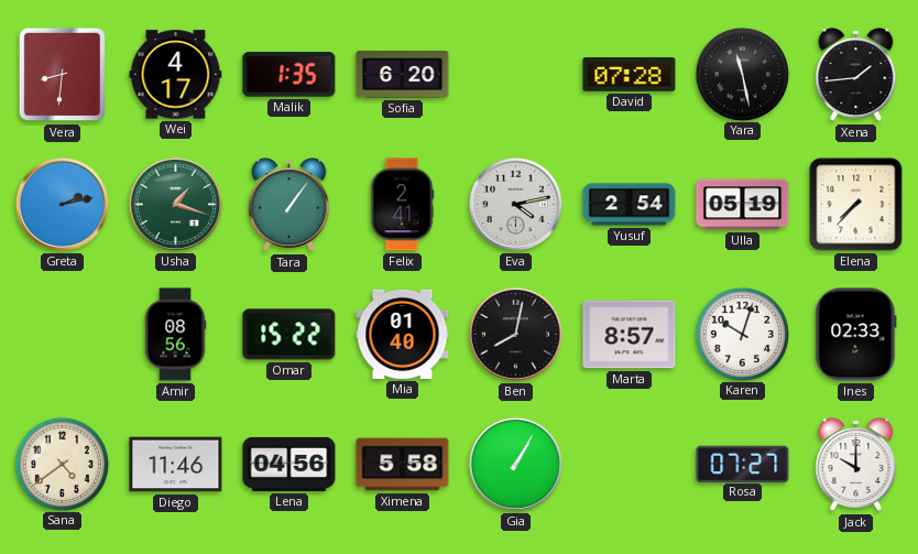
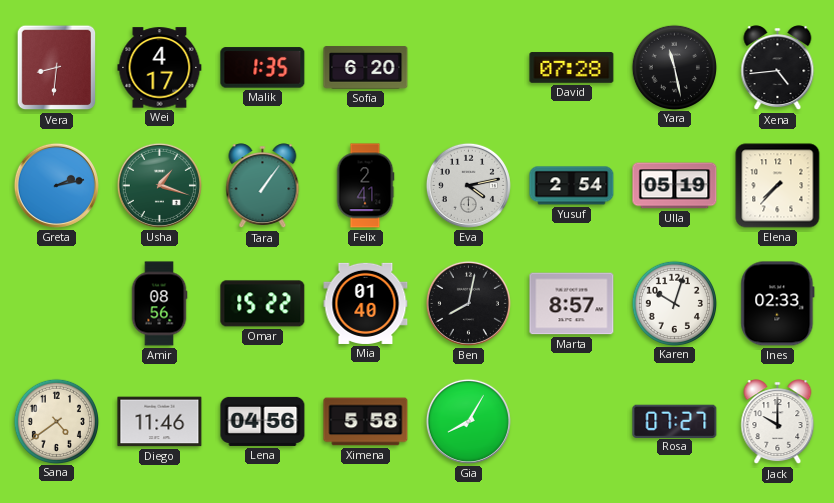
Xena: 1:44 -> 4:44 (778, 68)
Gia: 1:05 -> 8:05 (468, 421)
